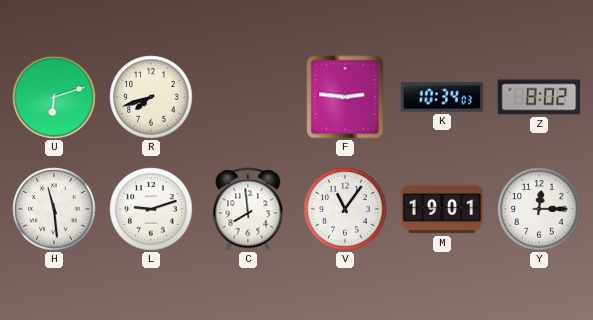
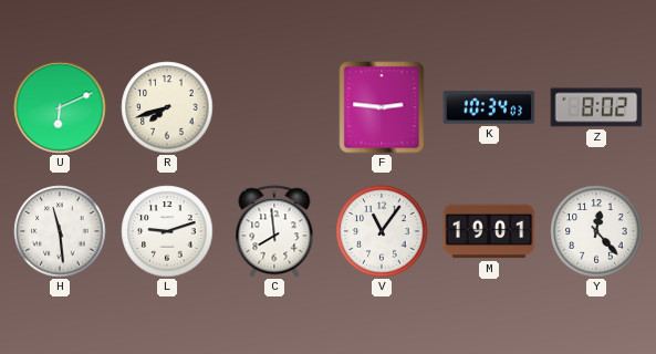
U: 6:12 -> 6:11 (60, 107)
Y: 12:15 -> 12:23 (596, 231)
